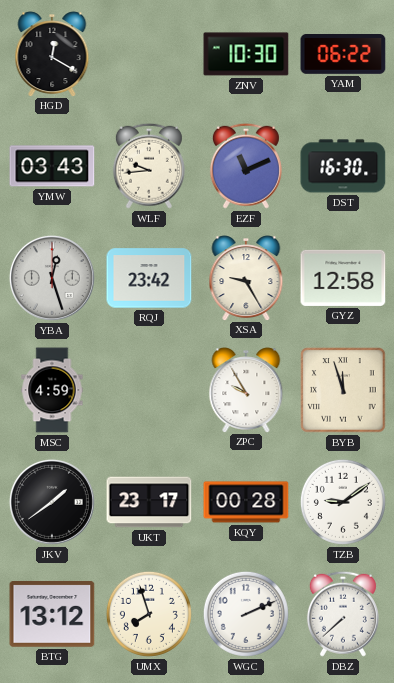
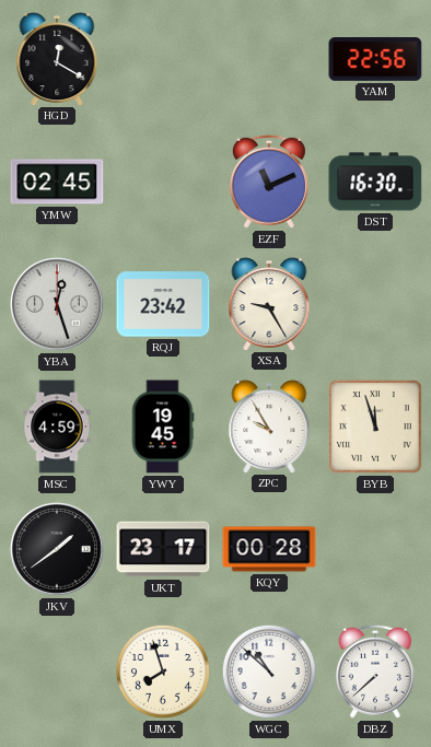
ZNV: 10:30 -> none (246, 54)
YAM: 06:22 -> 22:56 (375, 60)
YMW: 03:43 -> 02:45 (57, 182)
WLF: 9:44 -> none (149, 166)
GYZ: 12:58 -> none (343, 278)
YWY: none -> 19:45 (163, 427)
TZB: 9:09 -> none (343, 502)
BTG: 13:12 -> none (52, 615)
WGC: 2:11 -> 10:52 (269, 672)
